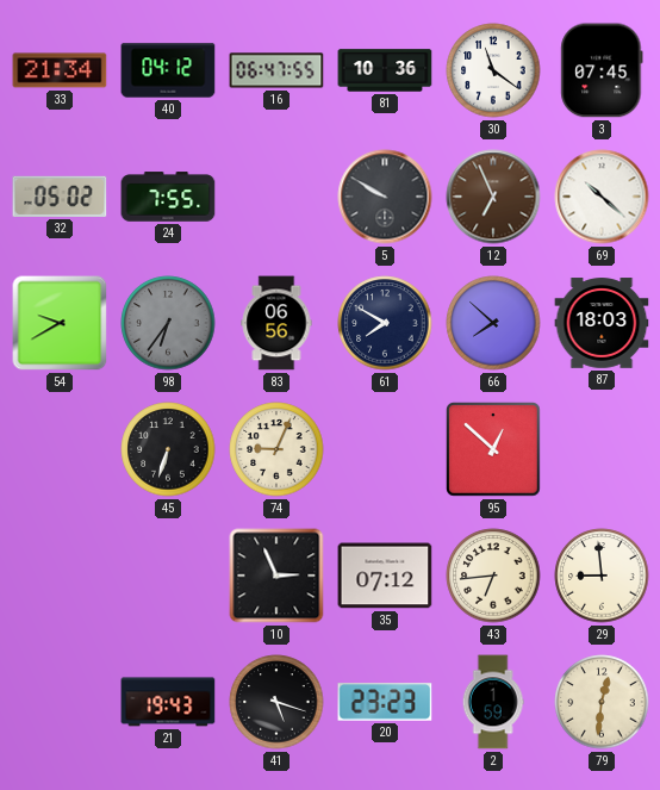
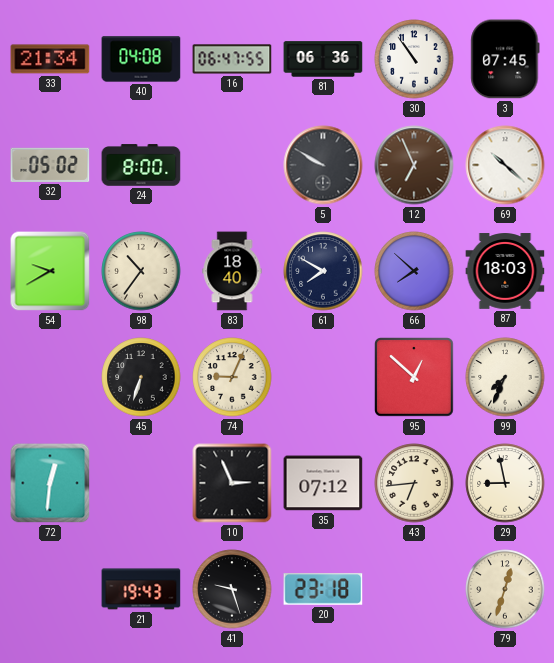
40: 04:12 -> 04:08 (141, 59)
81: 10:36 -> 06:36 (323, 59)
30: 11:21 -> 10:54 (414, 59)
24: 7:55 -> 8:00 (141, 165)
98: 6:36 -> 10:36 (141, 271)
98 dial: grey -> cream (141, 271)
83: 06:56 -> 18:40 (232, 271)
99: none -> 7:34 (505, 377)
72: none -> 12:31 (50, 483)
29: 8:59 -> 8:58 (505, 483)
41: 5:18 -> 9:27 (232, 589)
20: 23:23 -> 23:18 (323, 589)
2: 1:59 -> none (493, 702)
79: 12:31 -> 12:33 (505, 589)
